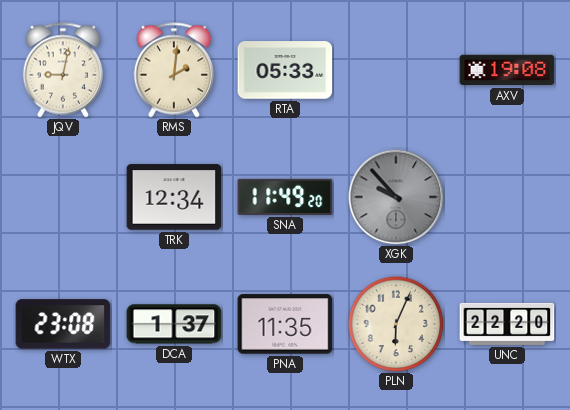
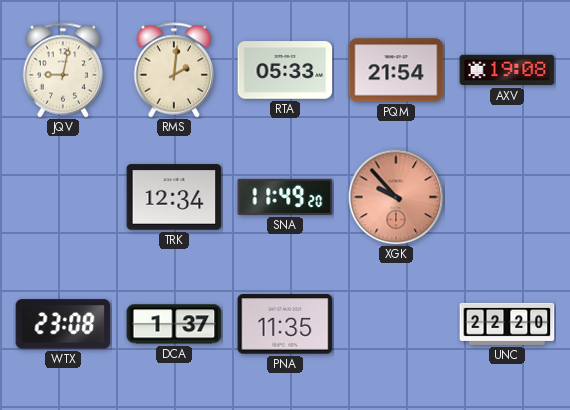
PQM: none -> 21:54 (396, 70)
XGK dial: grey -> salmon (396, 197)
PLN: 6:04 -> none (396, 324)
